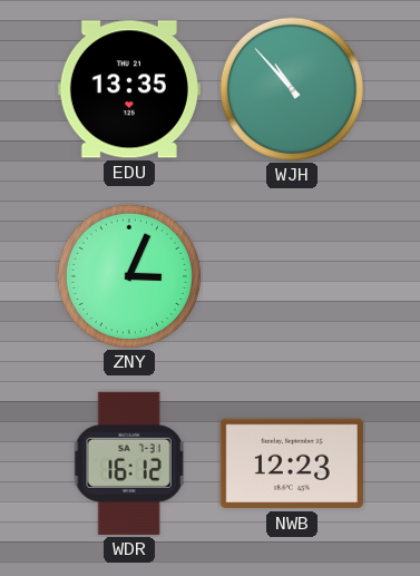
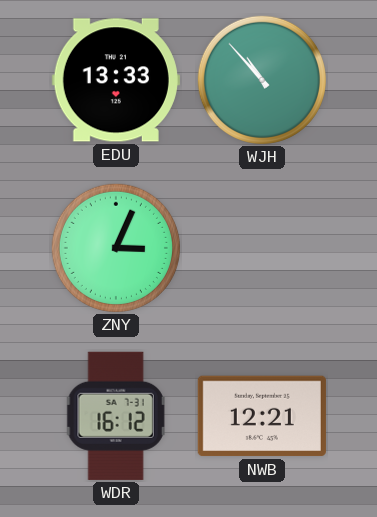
EDU: 13:35 -> 13:33 (116, 80)
NWB: 12:23 -> 12:21 (262, 416)
